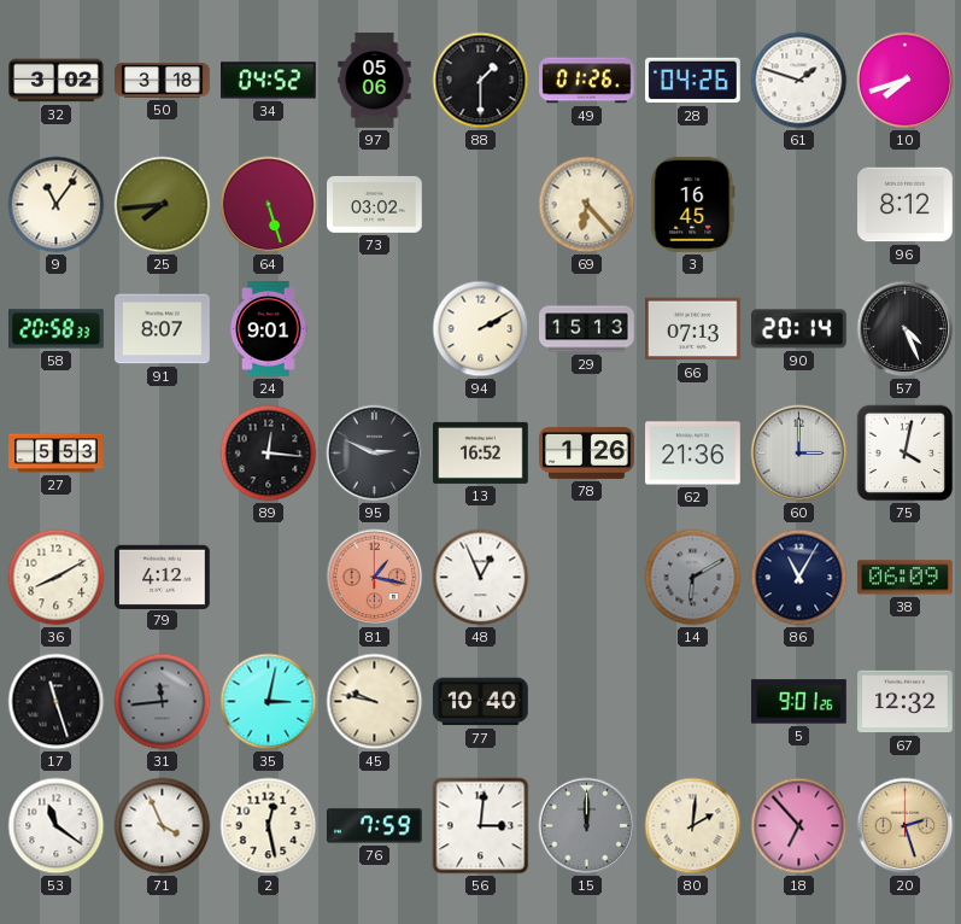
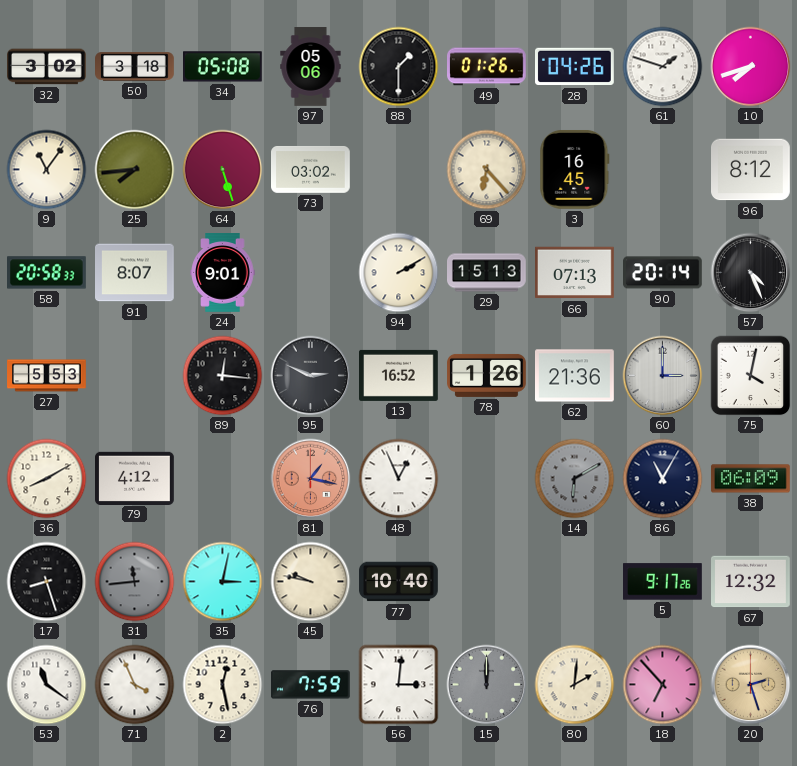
34: 04:52 -> 05:08 (223, 67)
17: 11:27 -> 8:27 (47, 582)
5: 9:01 -> 9:17 (663, 582)
